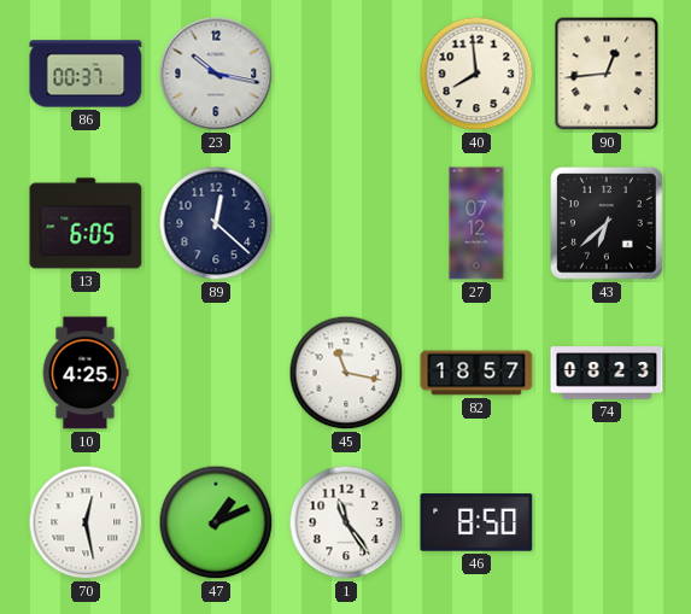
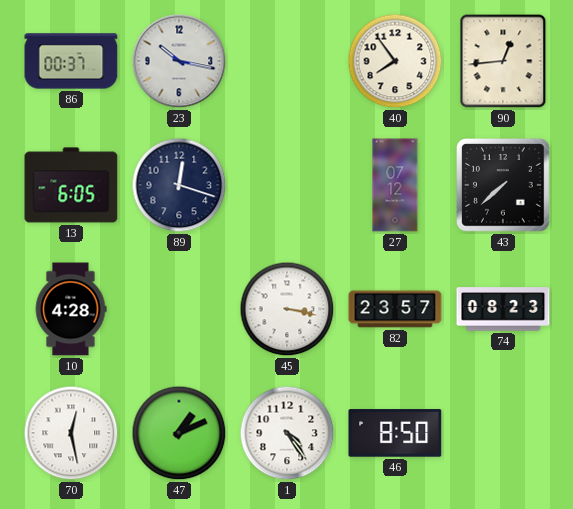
40: 7:59 -> 7:54 (395, 61)
89: 12:22 -> 12:18 (179, 185)
43: 6:38 -> 7:38 (504, 186)
10: 4:25 -> 4:28 (71, 309)
45: 11:17 -> 3:17 (287, 309)
82: 18:57 -> 23:57 (395, 309)
1: 11:24 -> 4:24 (287, 433)
